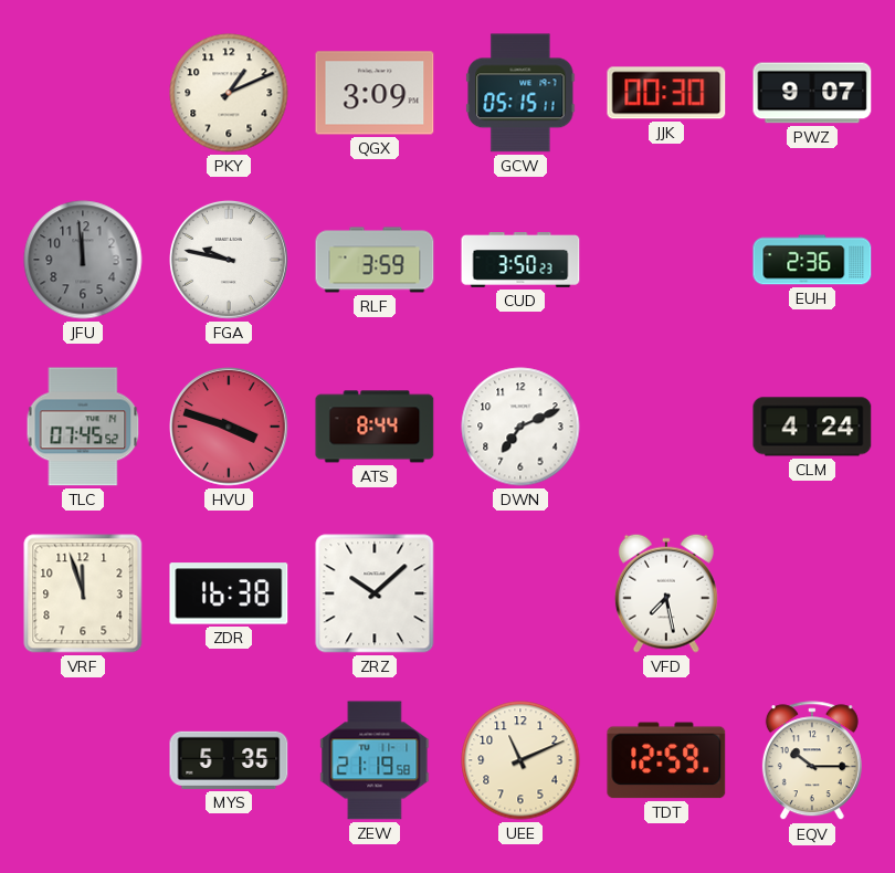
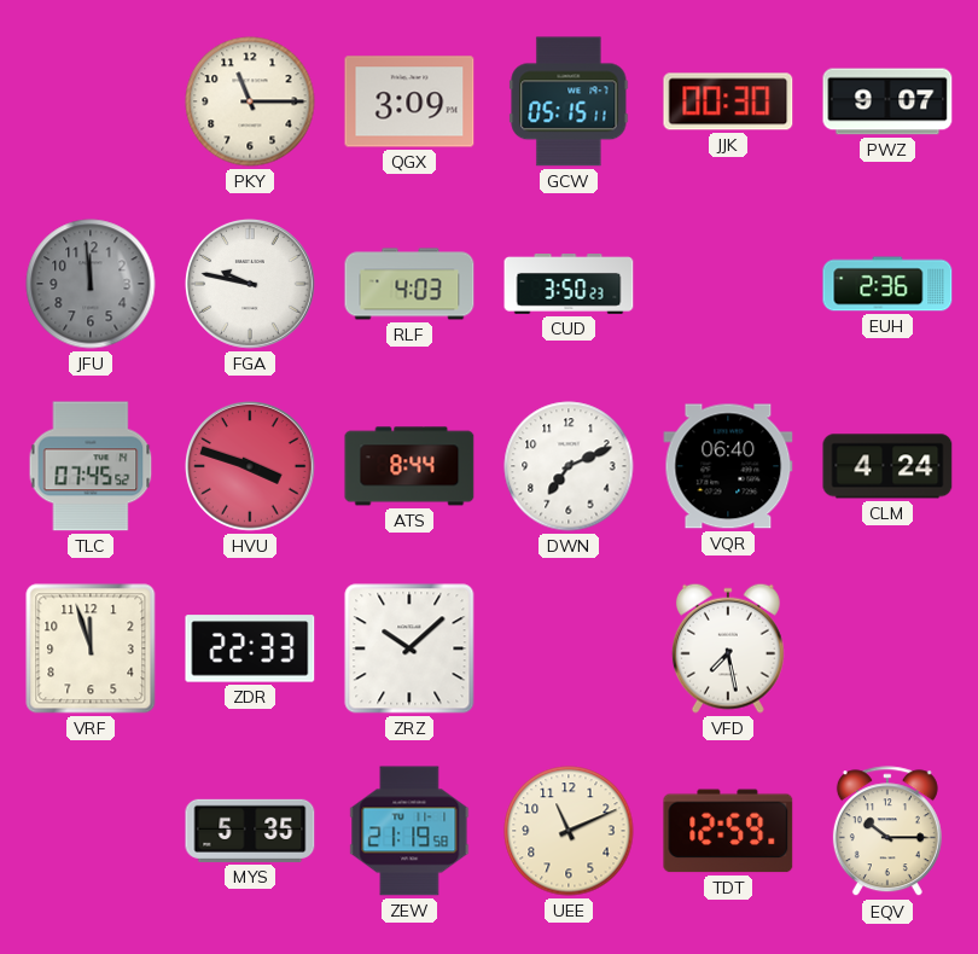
PKY: 1:11 -> 11:15 (250, 101)
RLF: 3:59 -> 4:03 (409, 284)
VQR: none -> 06:40 (728, 466)
ZDR: 16:38 -> 22:33 (250, 648)
